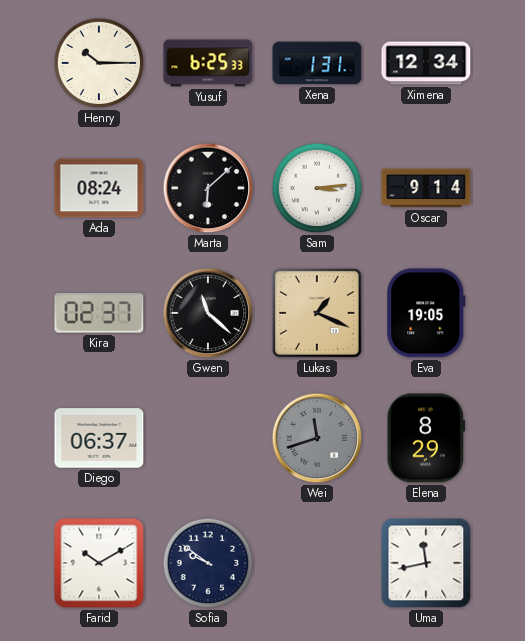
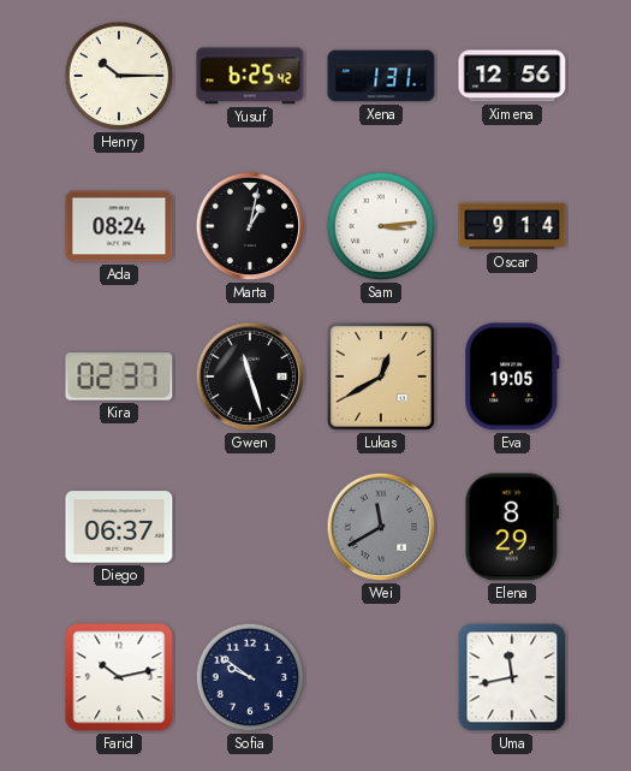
Yusuf: 6:25:33 -> 6:25:42 (250, 76)
Ximena: 12:34 -> 12:56 (512, 76)
Marta: 6:08 -> 1:02 (250, 226)
Gwen: 11:22 -> 11:27 (250, 376)
Lukas: 1:19 -> 12:40 (381, 376)
Wei: 11:42 -> 11:40 (381, 527)
Farid: 10:10 -> 10:13 (119, 677)
